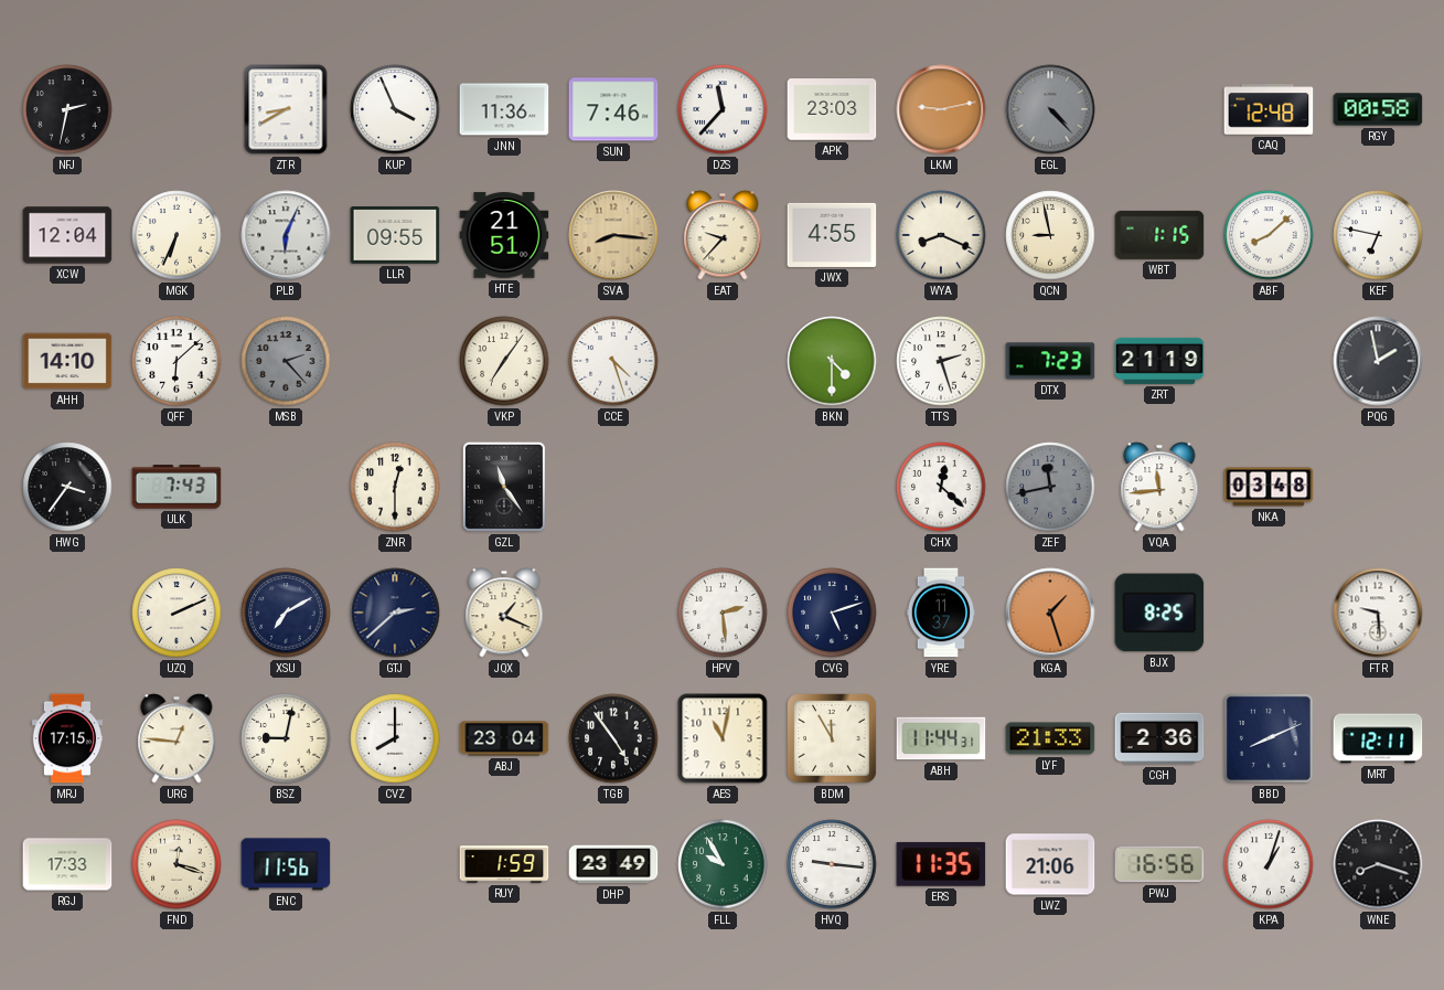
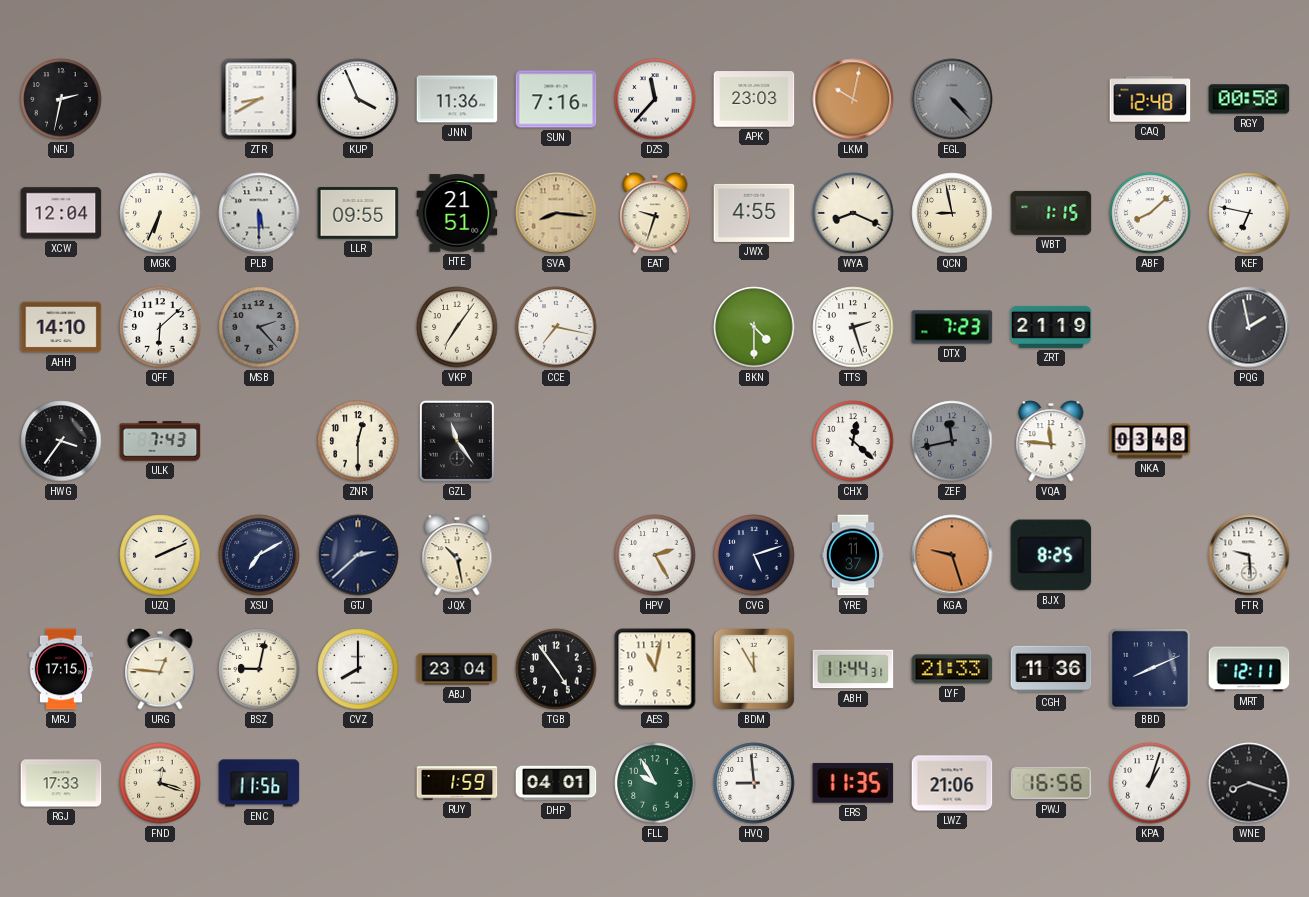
SUN: 7:46 -> 7:16 (556, 99)
LKM: 9:13 -> 10:02 (853, 99)
PLB: 6:04 -> 5:30 (259, 213)
EAT: 9:37 -> 9:33 (655, 213)
CCE: 4:27 -> 7:17 (556, 327)
VQA: 11:44 -> 11:46 (1051, 441)
JQX: 1:19 -> 10:28 (457, 555)
HPV: 2:29 -> 2:25 (655, 555)
KGA: 1:27 -> 9:27 (952, 555)
CGH: 2:36 -> 11:36 (1051, 669)
DHP: 23:49 -> 04:01 (556, 783)
HVQ: 9:16 -> 8:59 (754, 783)
